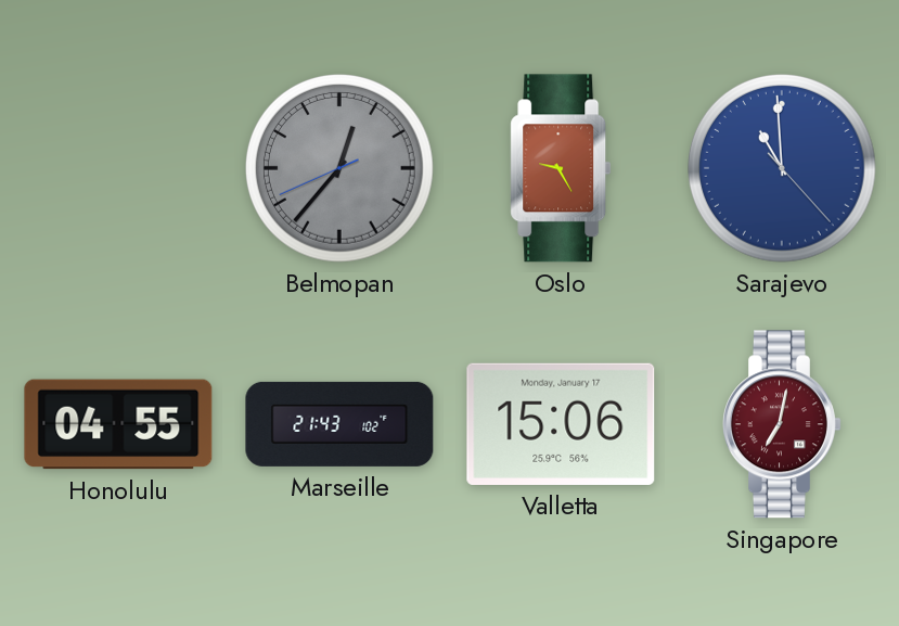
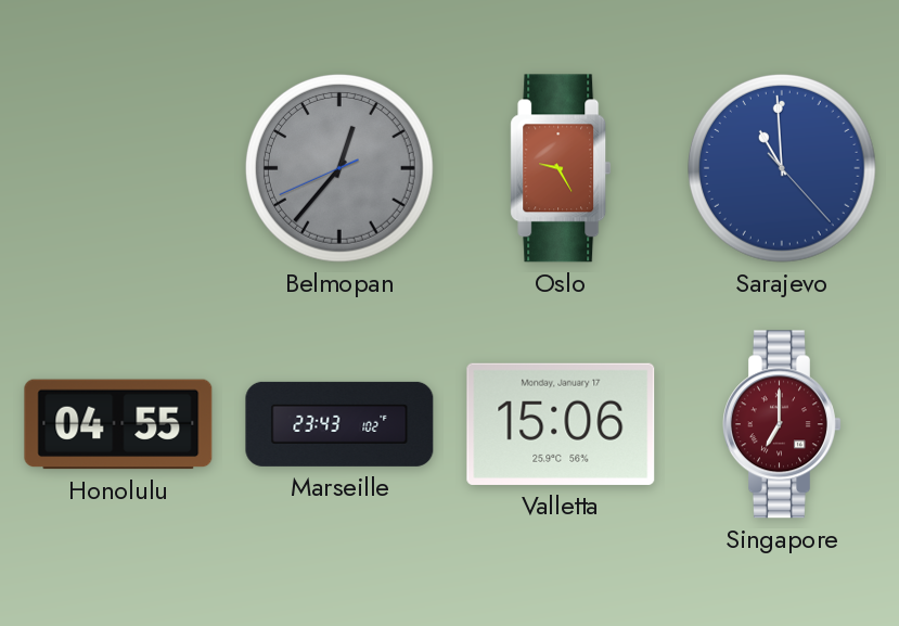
Marseille: 21:43 -> 23:43 (339, 424)
Singapore: 7:02 -> 7:00 (783, 424)
